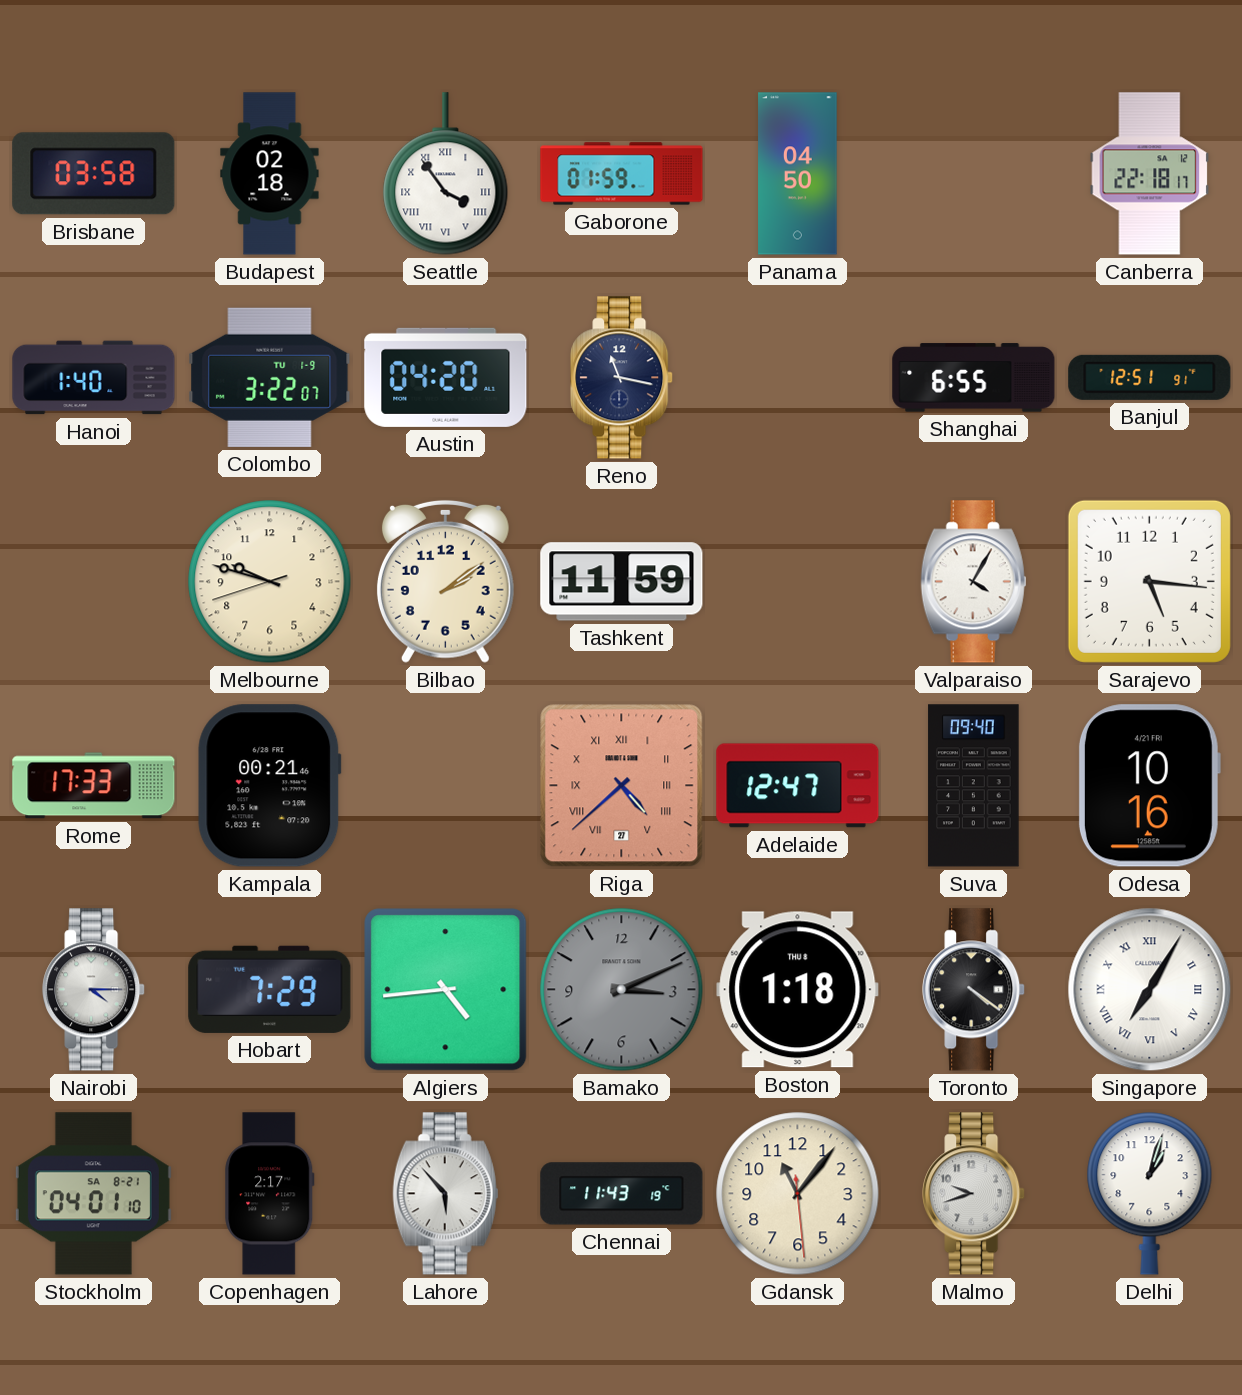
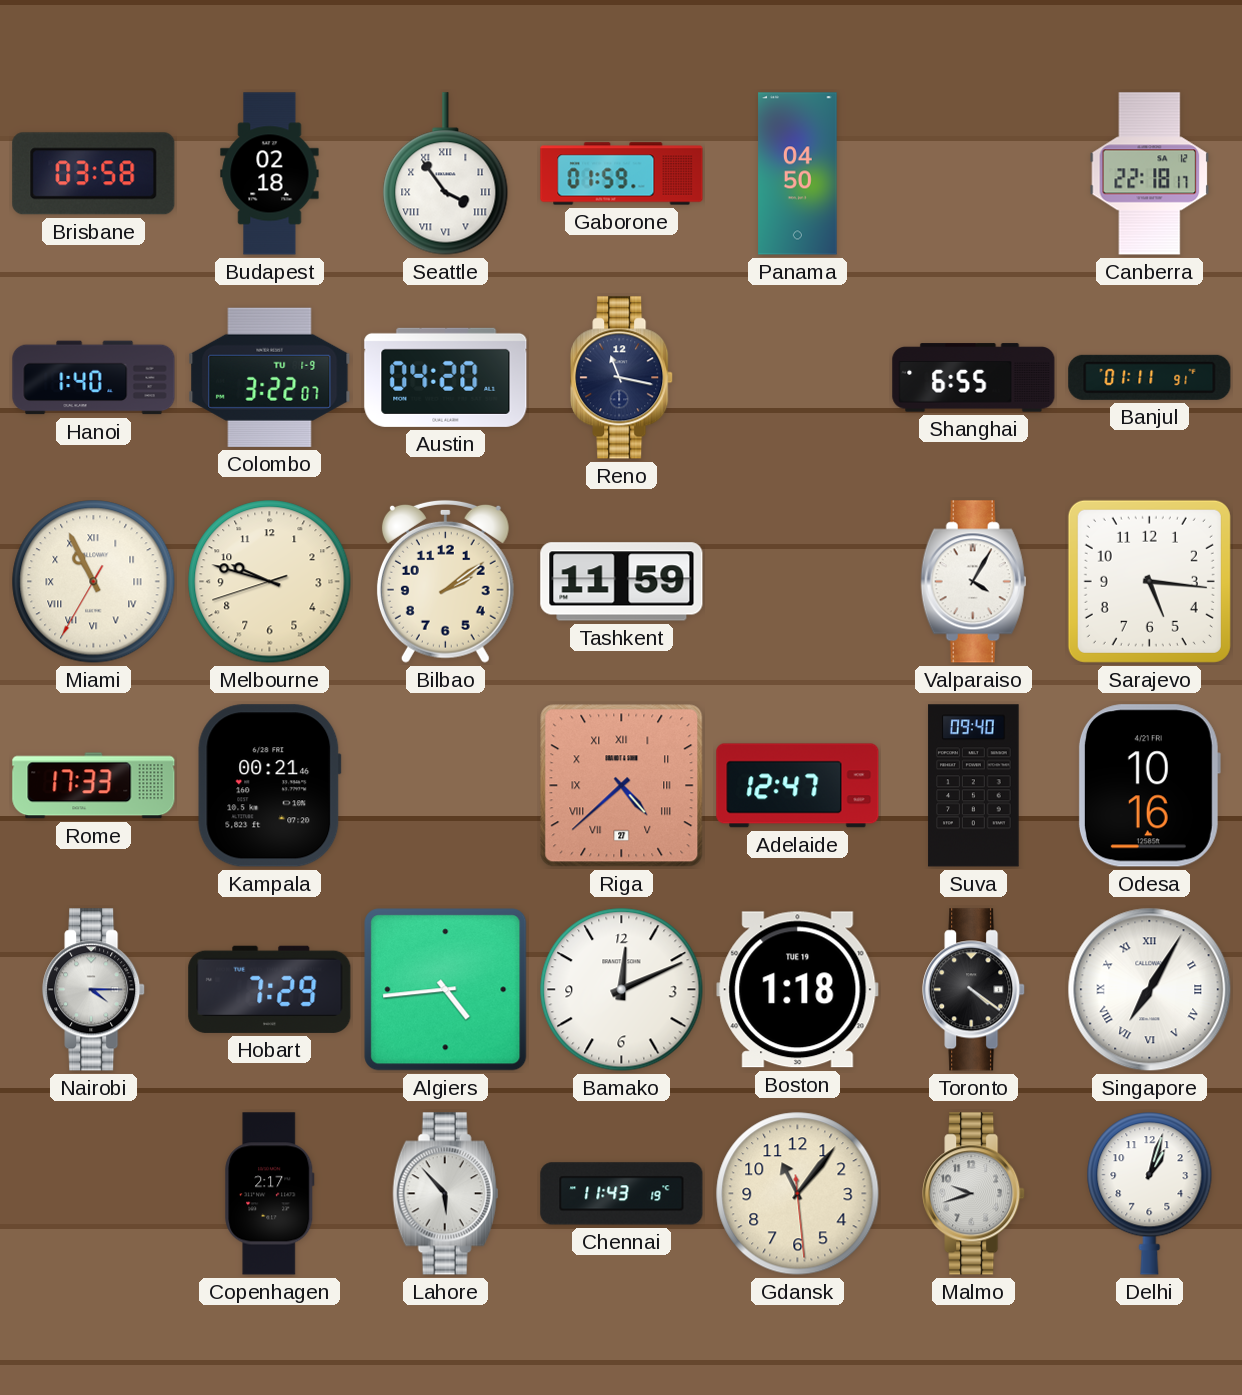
Banjul: 12:51 -> 01:11 (1150, 377)
Miami: none -> 10:55 (94, 582)
Bamako: 3:11 -> 12:11 (622, 990)
Bamako dial: grey -> white (622, 990)
Boston date: THU 8 -> TUE 19 (798, 990)
Stockholm: 04:01 -> none (93, 1194)
